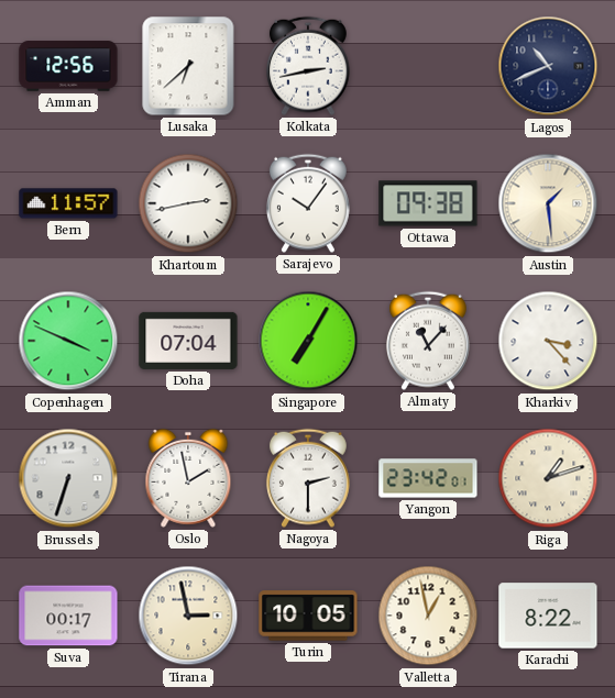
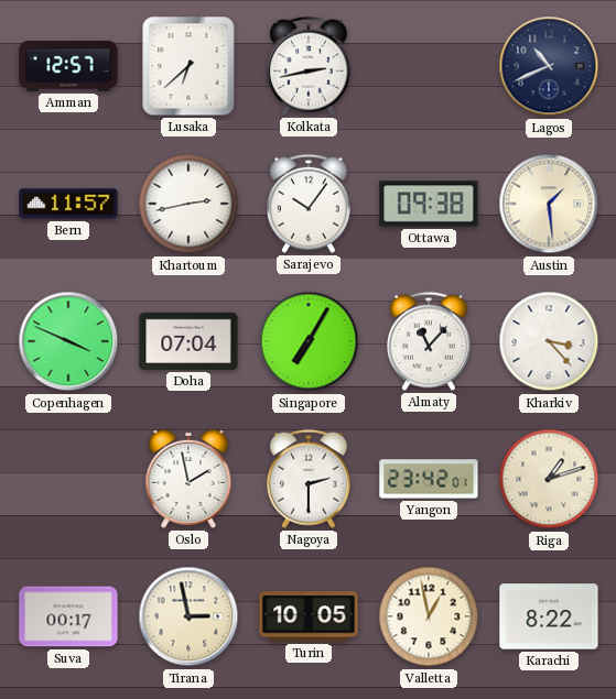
Amman: 12:56 -> 12:57 (68, 66)
Brussels: 6:33 -> none (68, 478)
